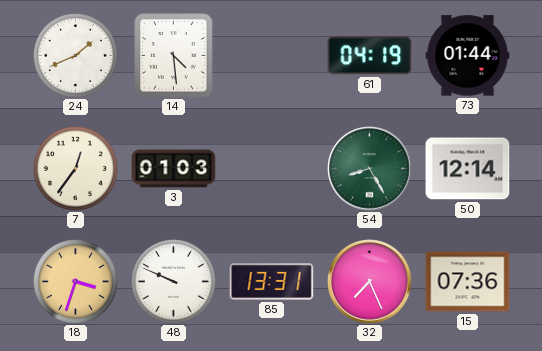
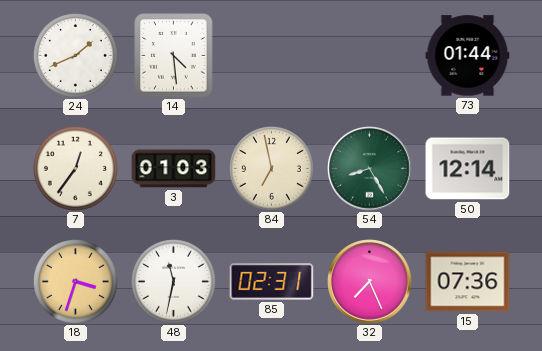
61: 04:19 -> none (370, 56)
84: none -> 6:58 (271, 168)
48: 9:49 -> 11:32 (173, 281)
85: 13:31 -> 02:31 (272, 282)
